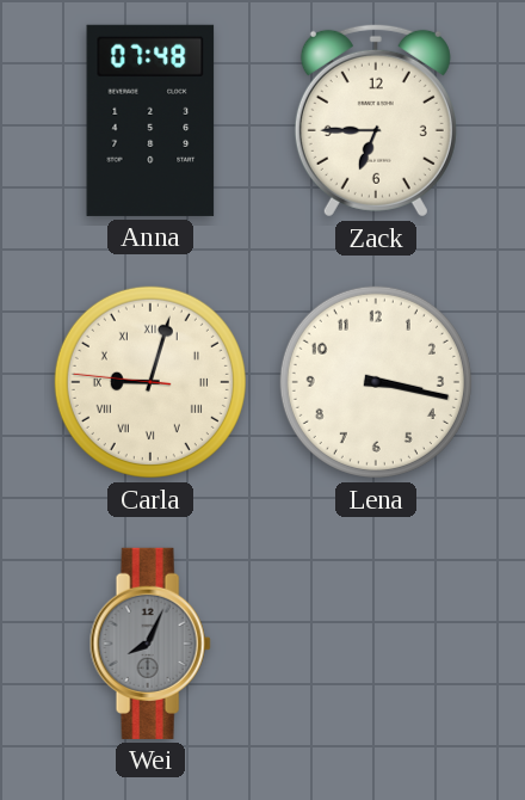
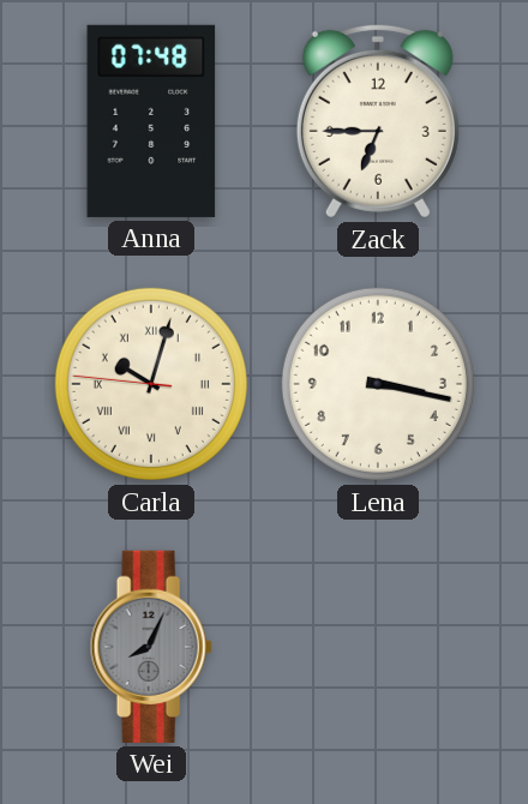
Carla: 9:02 -> 10:02 (151, 384)
